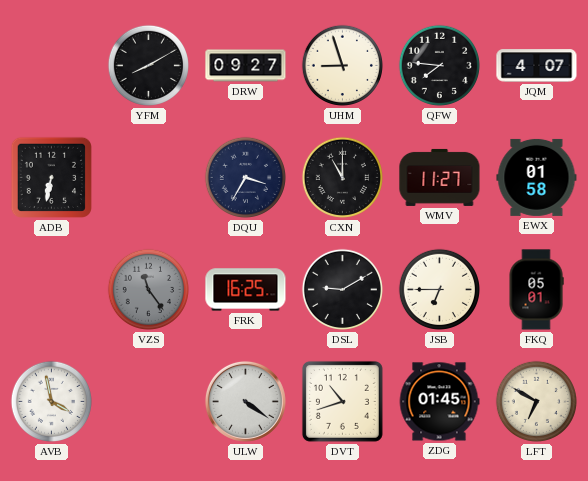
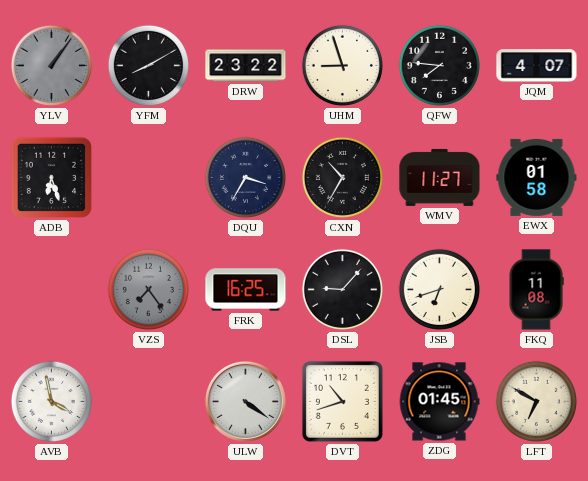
YLV: none -> 1:06 (51, 65)
DRW: 09:27 -> 23:22 (246, 66)
ADB: 6:32 -> 6:27 (51, 177)
CXN: 11:00 -> 10:35 (342, 177)
VZS: 11:24 -> 7:24 (148, 289)
DSL: 9:10 -> 9:07 (342, 289)
JSB: 6:45 -> 6:42 (439, 289)
FKQ: 05:01 -> 11:08 (536, 290)
